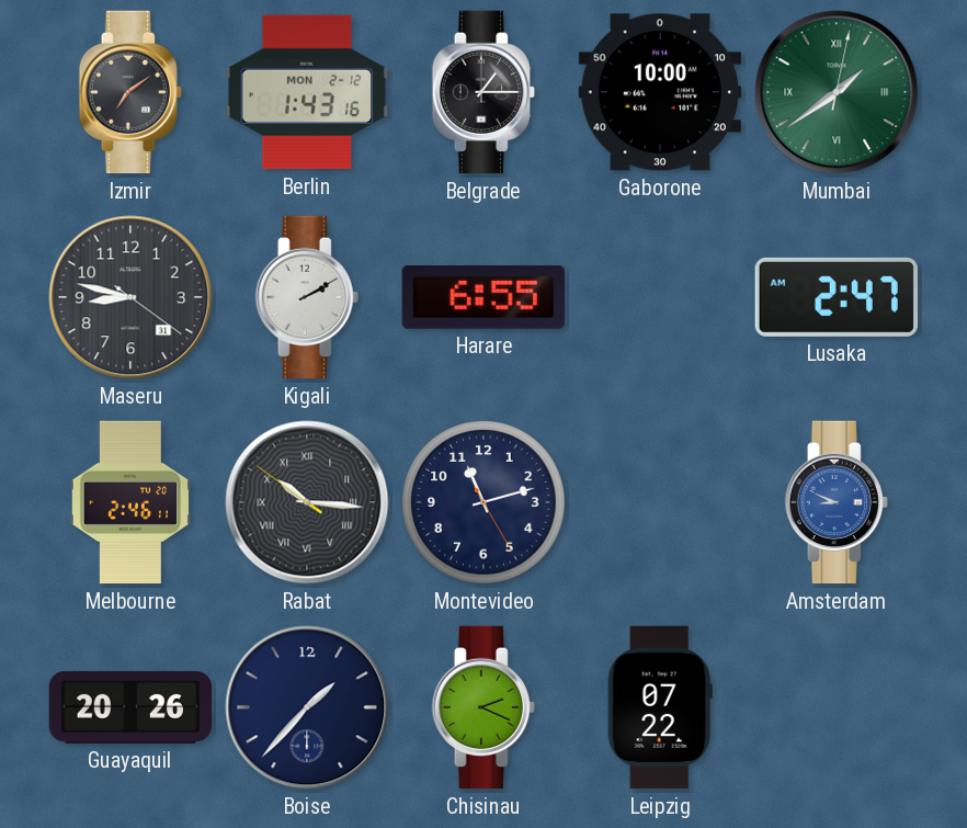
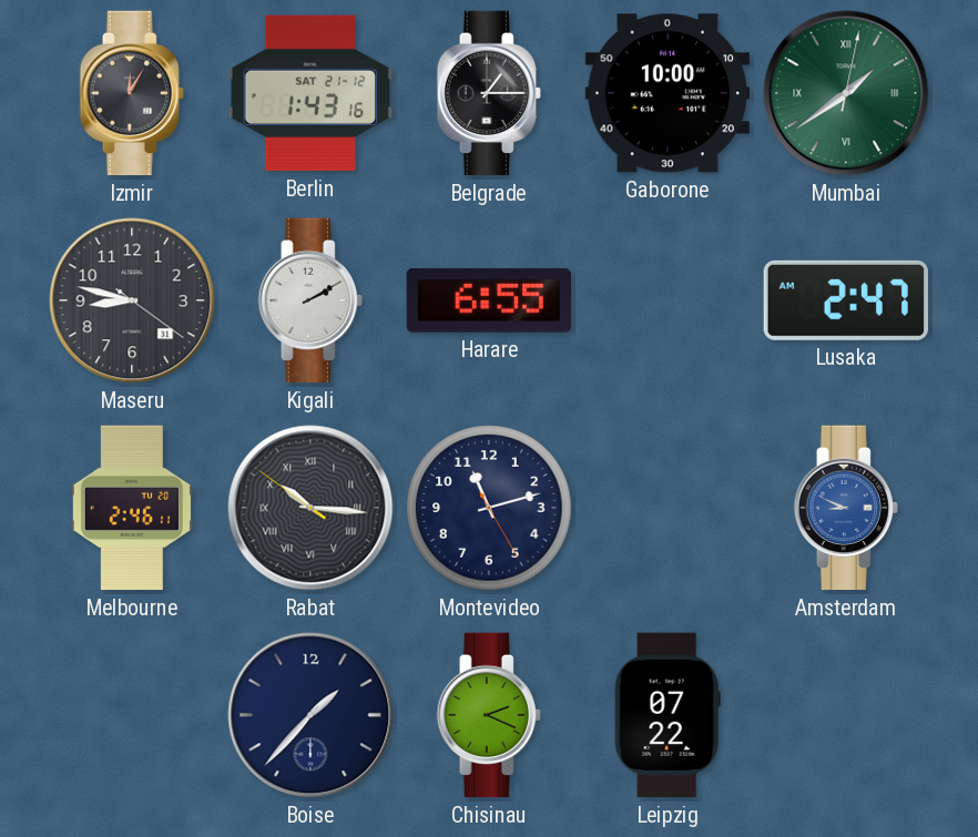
Izmir: 7:09 -> 12:05 (132, 93)
Berlin date: MON 2-12 -> SAT 21-12 (309, 93)
Guayaquil: 20:26 -> none (129, 707)
